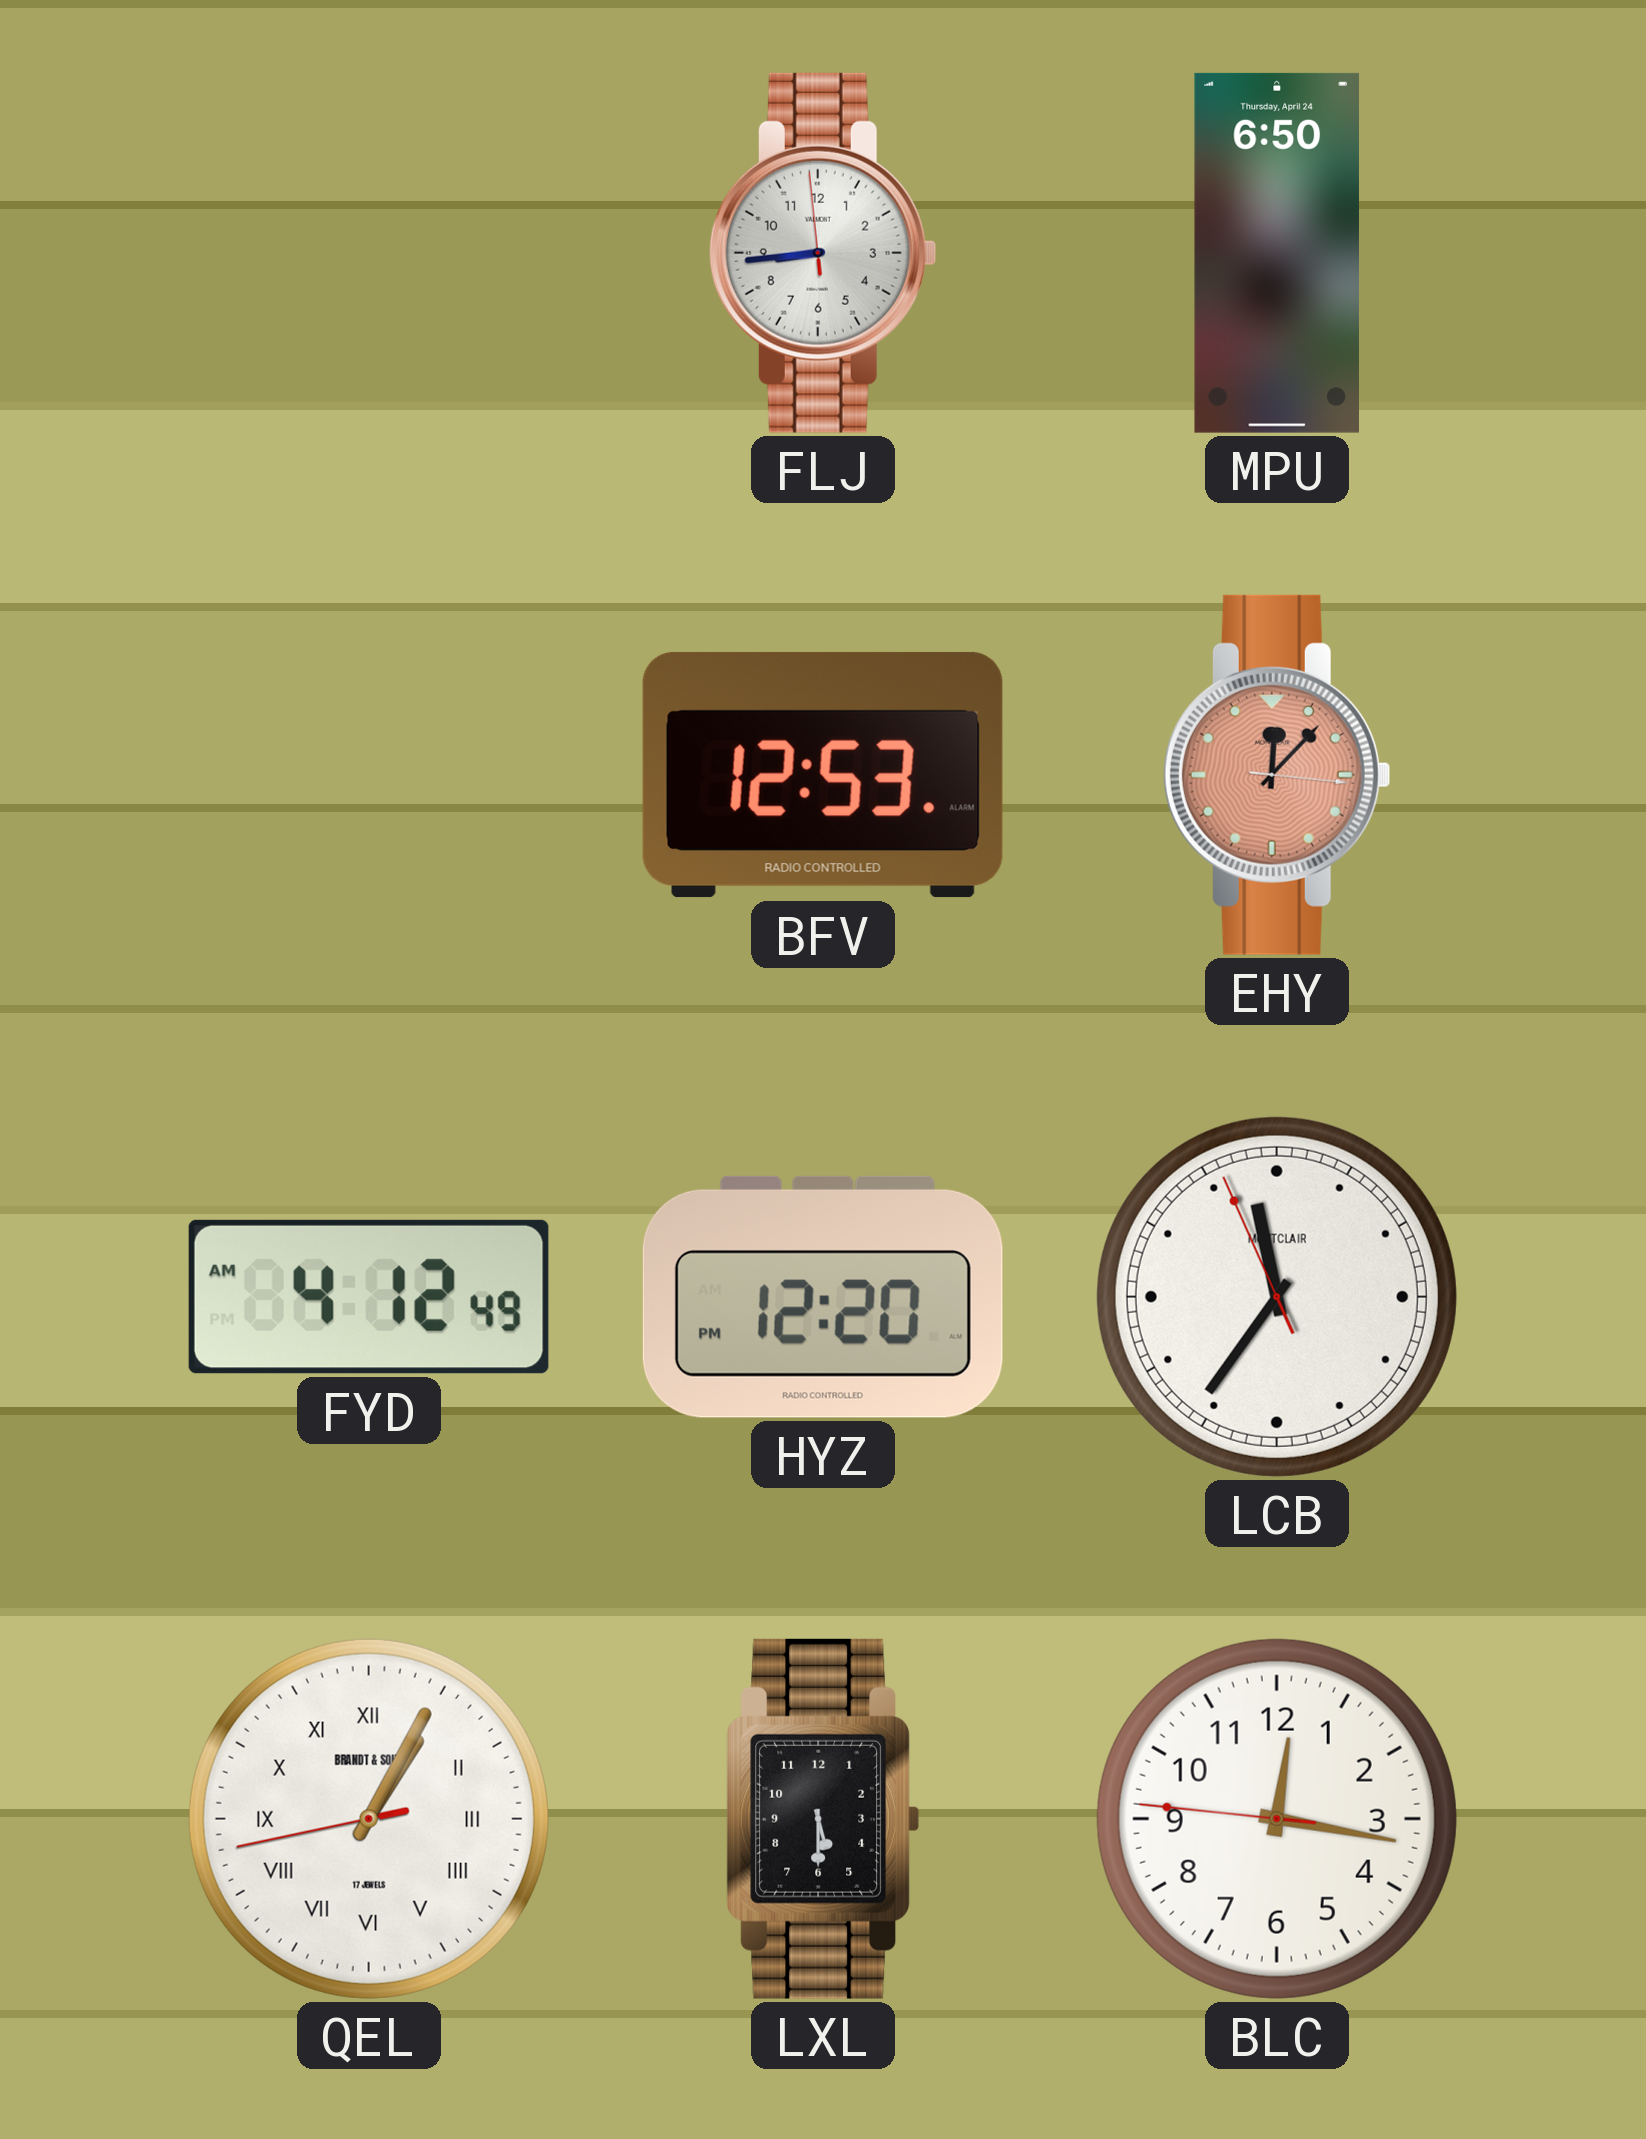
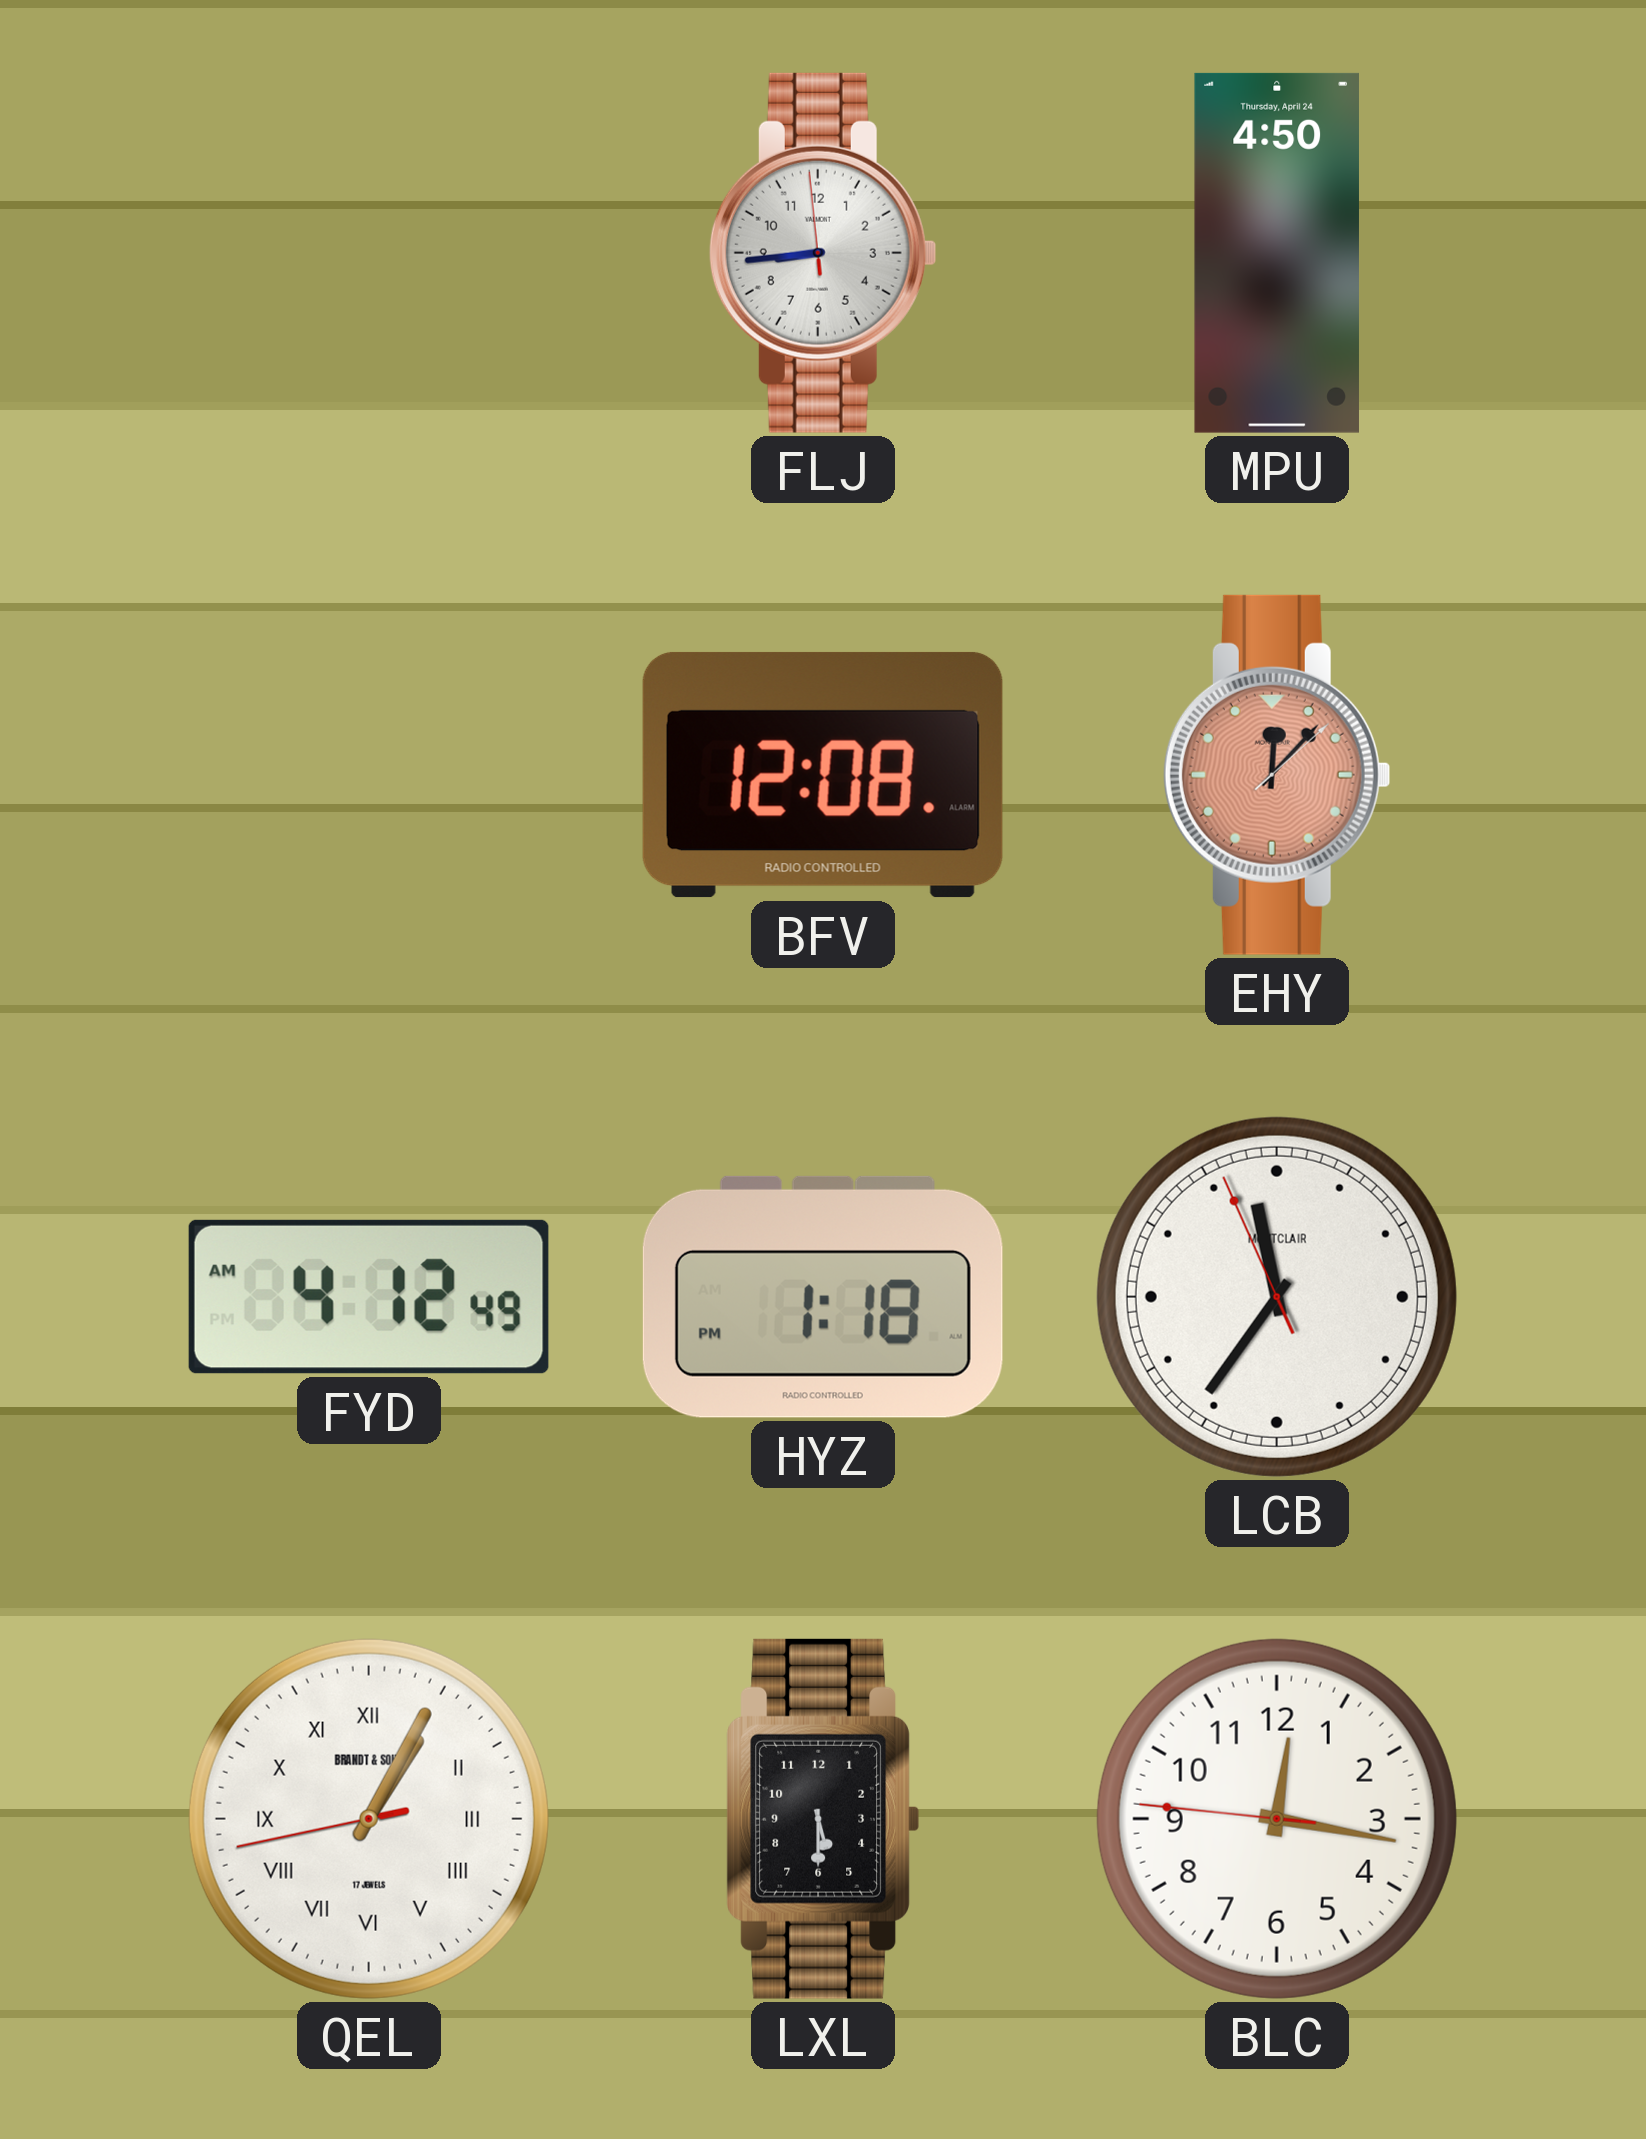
MPU: 6:50 -> 4:50 (1277, 253)
BFV: 12:53 -> 12:08 (823, 775)
EHY: 12:07:16 -> 12:07:08 (1277, 775)
HYZ: 12:20 -> 1:18 (823, 1297)
